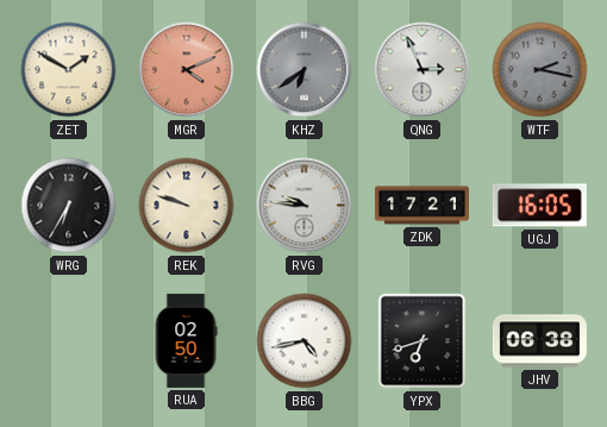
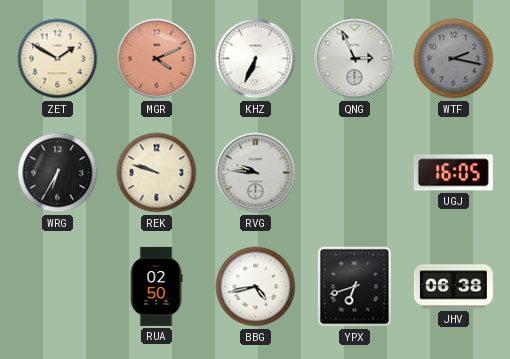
KHZ: 6:39 -> 6:34 (256, 59)
KHZ dial: grey -> white (256, 59)
ZDK: 17:21 -> none (421, 206)
